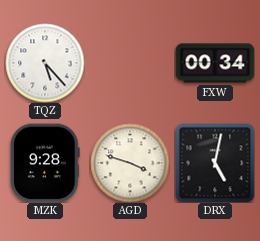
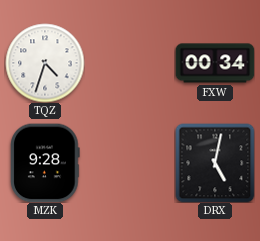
TQZ: 5:23 -> 4:33 (45, 63)
AGD: 3:48 -> none (130, 163)
